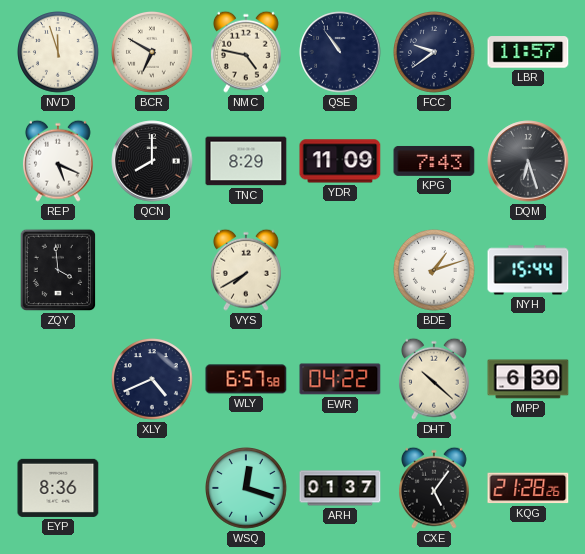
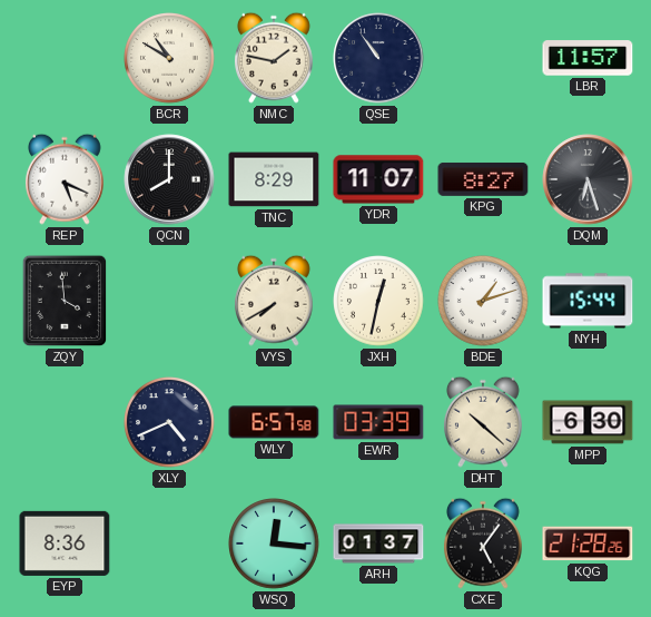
NVD: 11:57 -> none (59, 53)
BCR: 6:50 -> 10:50 (170, 59)
NMC: 4:47 -> 1:47 (274, 58)
FCC: 9:39 -> none (435, 53)
YDR: 11:09 -> 11:07 (378, 179)
KPG: 7:43 -> 8:27 (483, 179)
JXH: none -> 12:32 (379, 302)
EWR: 04:22 -> 03:39 (378, 422)
WSQ: 12:18 -> 12:16 (275, 545)
